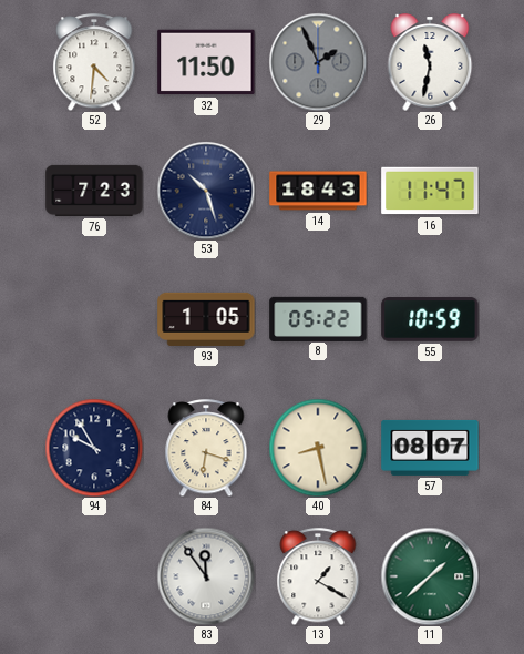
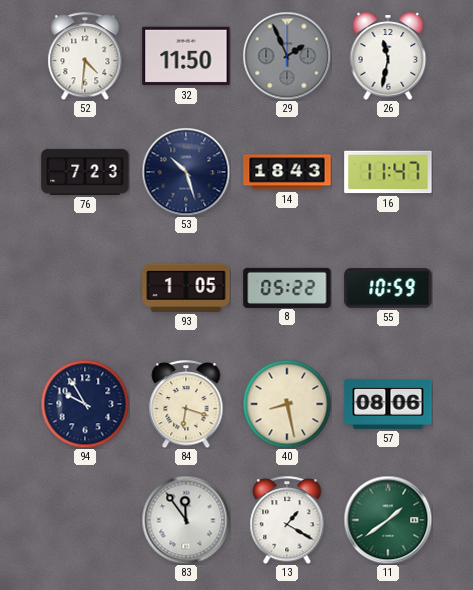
57: 08:07 -> 08:06 (388, 404)
11: 1:38 -> 1:39 (388, 520)
